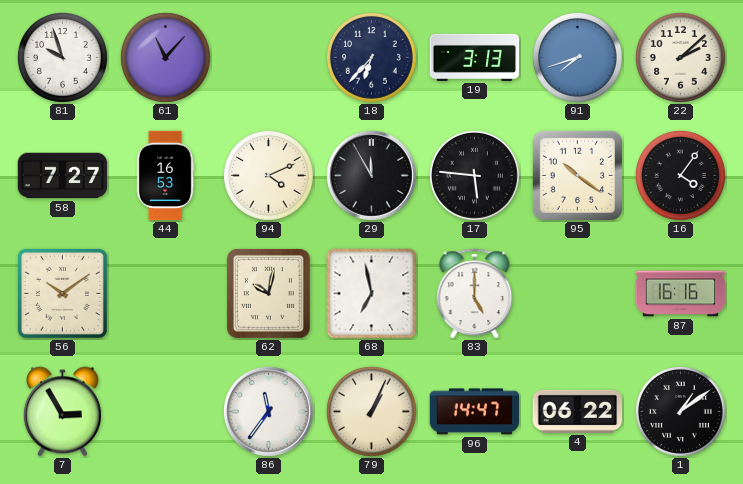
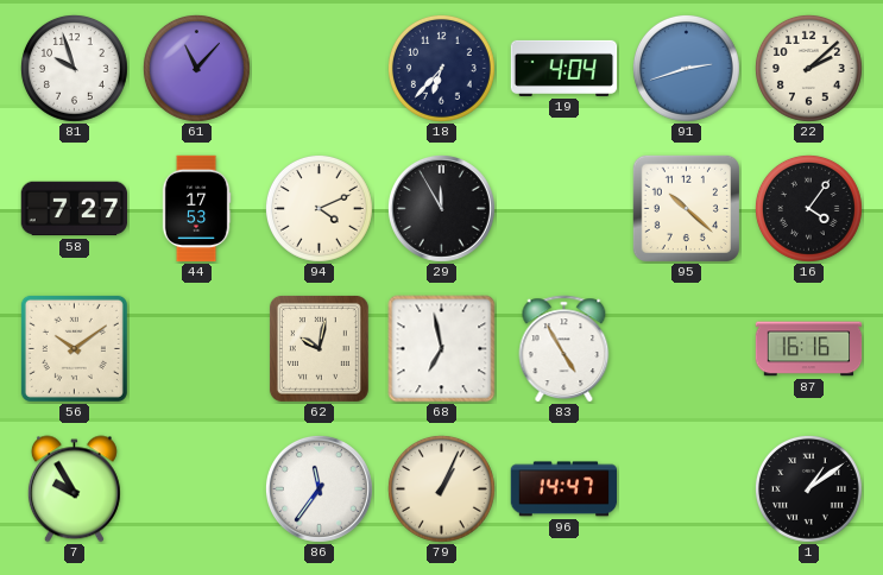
19: 3:13 -> 4:04 (565, 68)
91: 7:42 -> 2:42 (687, 69)
44: 16:53 -> 17:53 (196, 209)
17: 5:46 -> none (475, 176)
95: 10:21 -> 10:22 (686, 208)
83: 5:00 -> 4:55 (565, 349)
7: 2:55 -> 9:55 (74, 489)
4: 06:22 -> none (578, 411)
